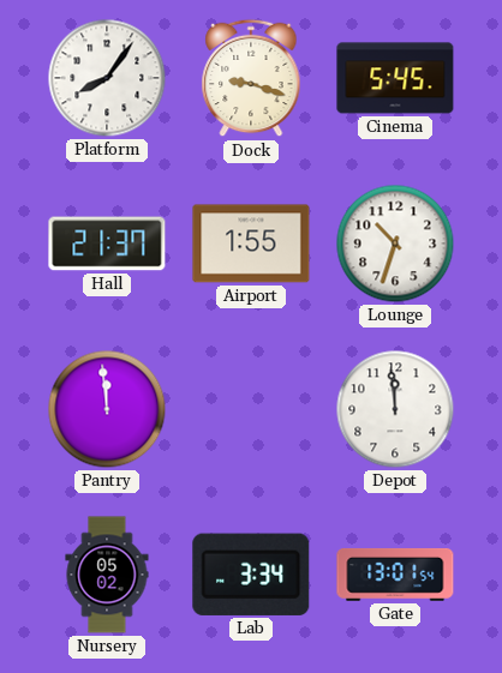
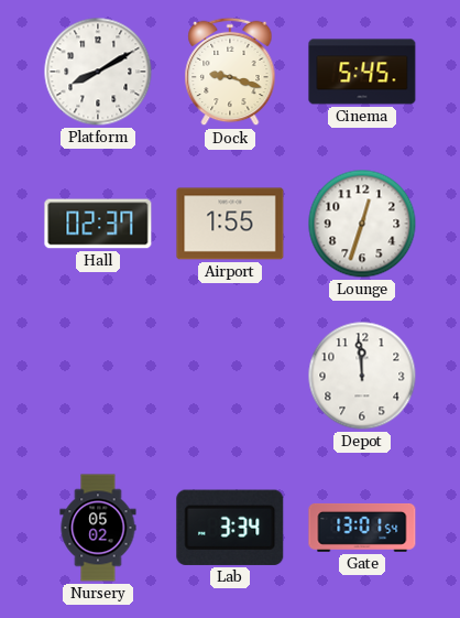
Platform: 8:06 -> 8:10 (98, 72)
Hall: 21:37 -> 02:37 (98, 224)
Lounge: 10:33 -> 12:33 (362, 224)
Pantry: 11:59 -> none (107, 409)
